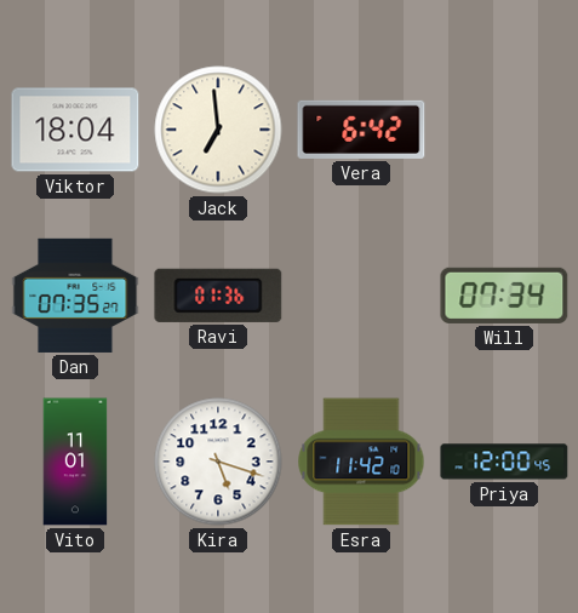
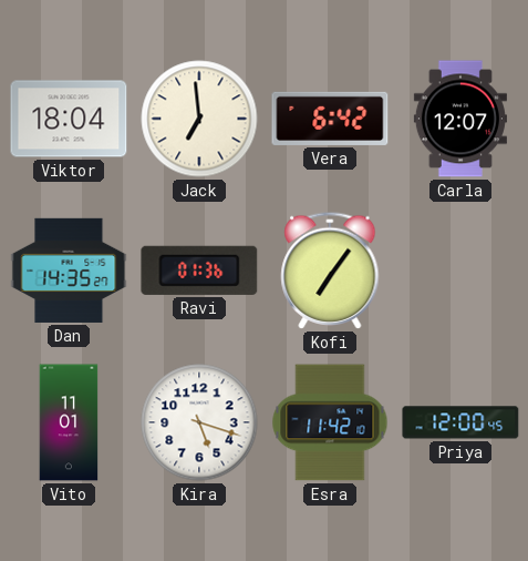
Carla: none -> 12:07 (460, 119)
Dan: 07:35 -> 14:35 (69, 271)
Kofi: none -> 7:06 (330, 271)
Will: 07:34 -> none (504, 296)
